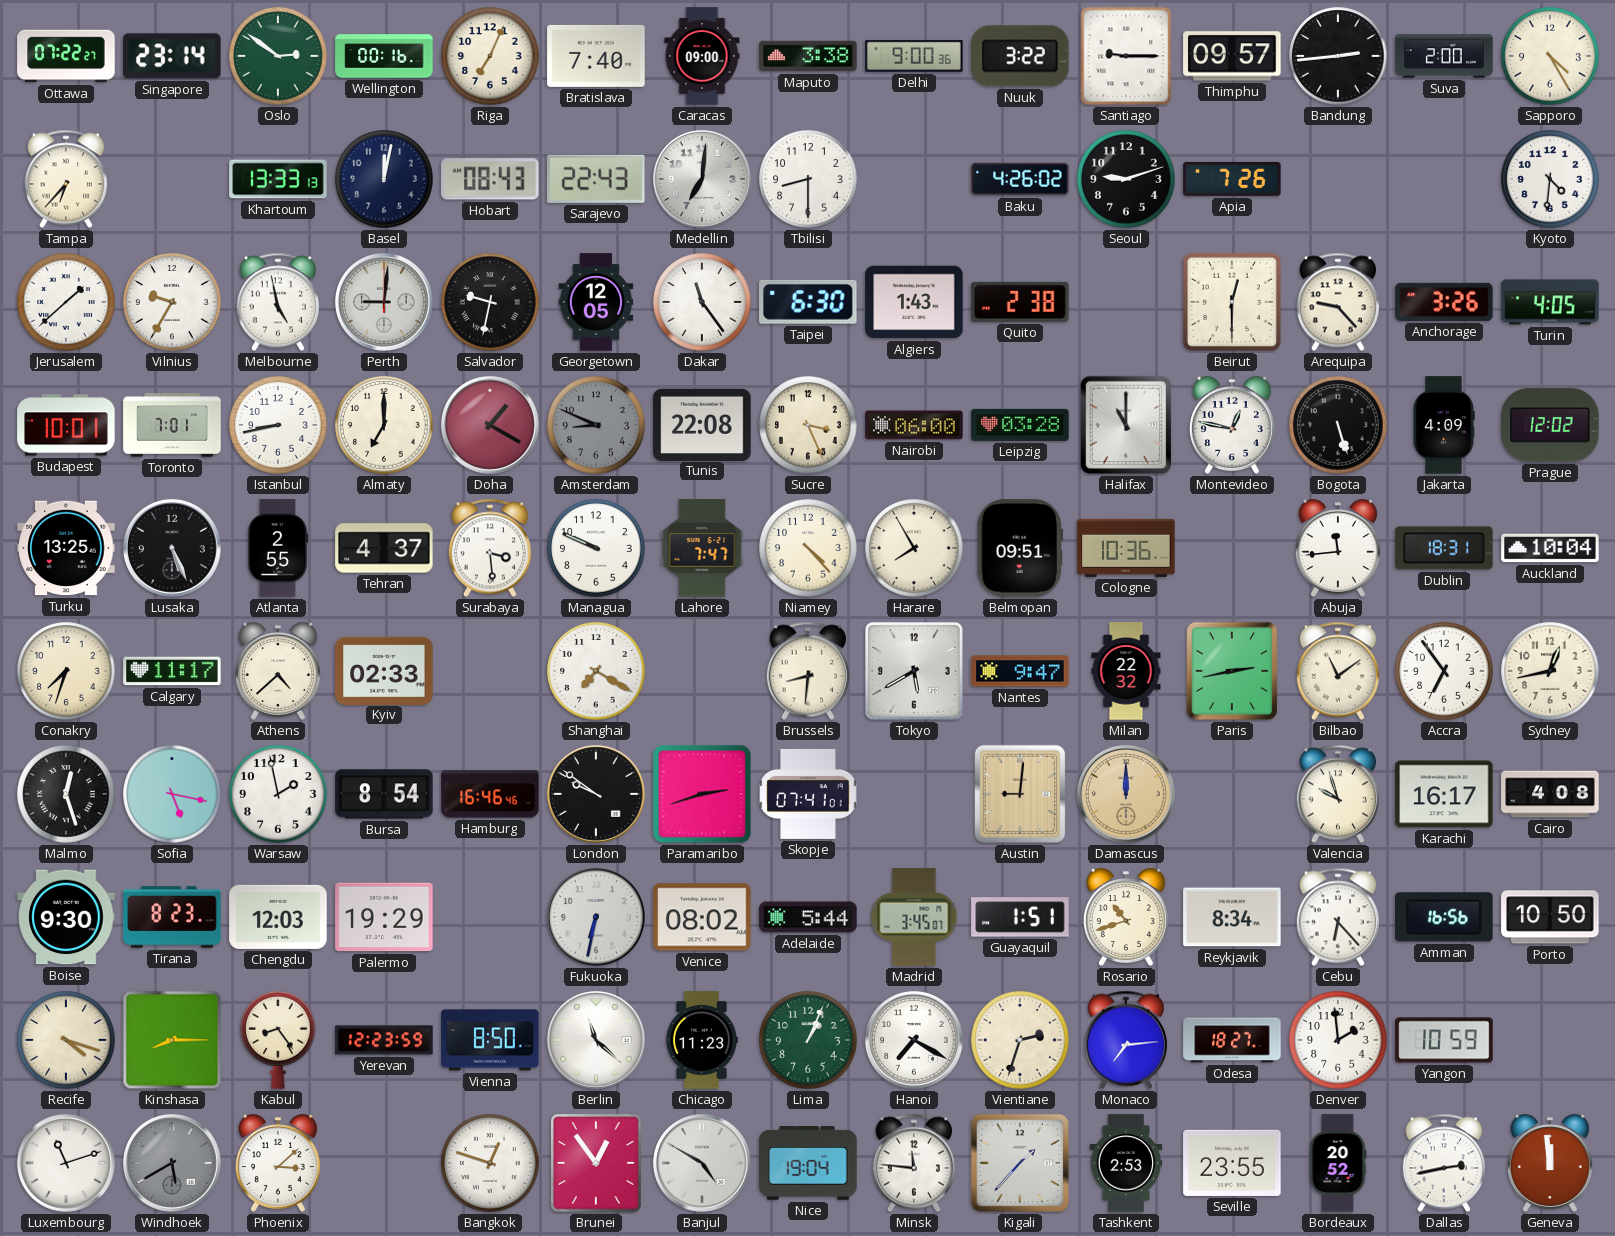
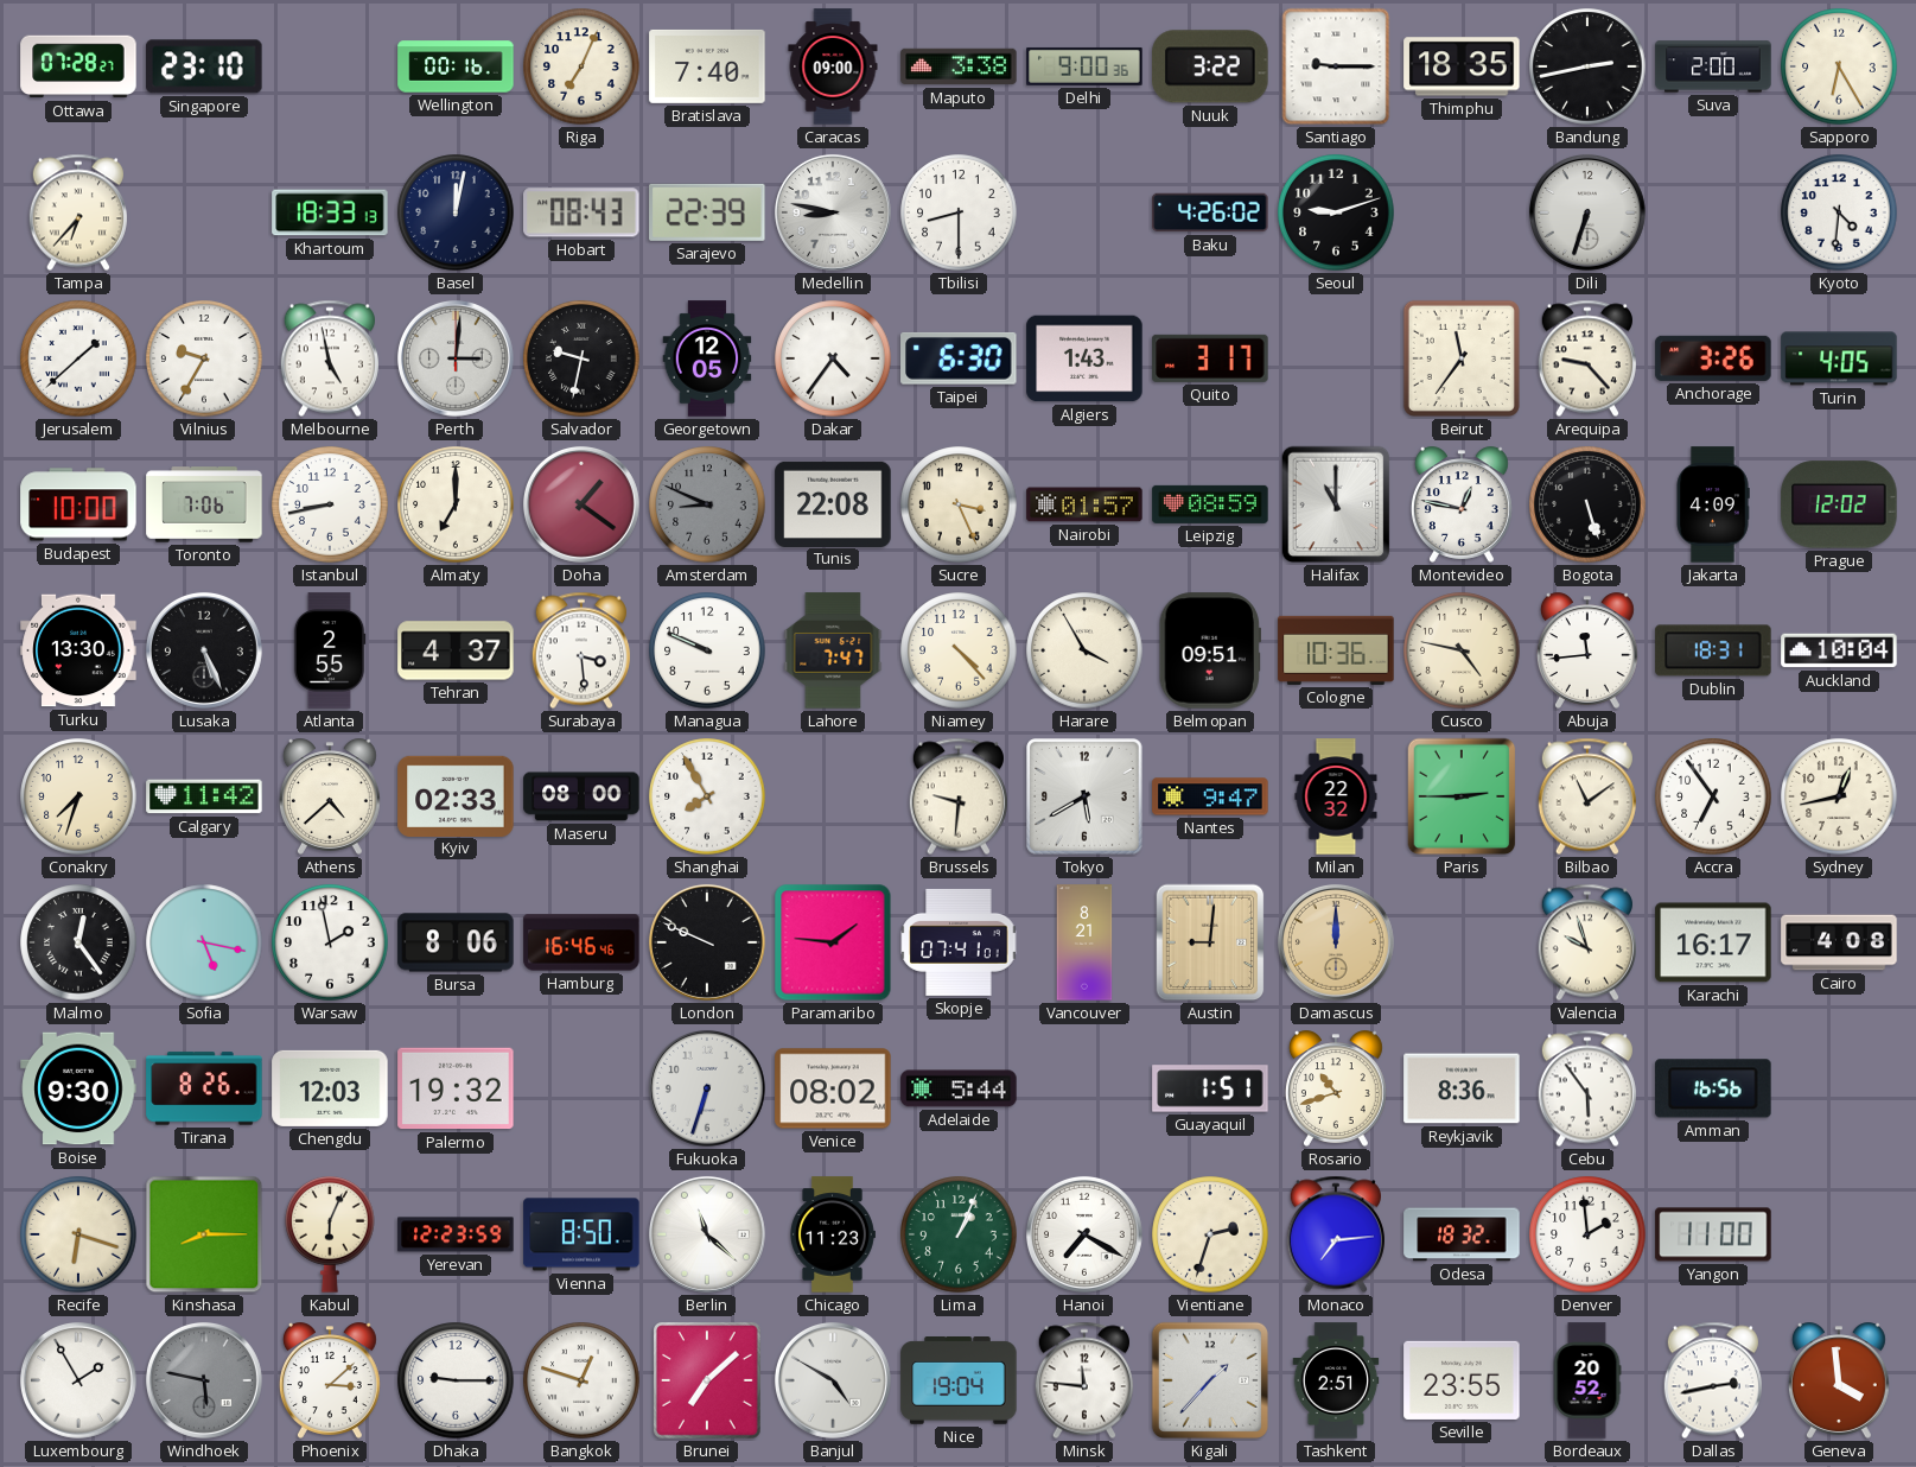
Ottawa: 07:22 -> 07:28 (78, 66)
Singapore: 23:14 -> 23:10 (204, 66)
Oslo: 2:51 -> none (278, 56)
Thimphu: 09:57 -> 18:35 (1462, 66)
Bandung: 2:44 -> 2:43 (1587, 66)
Sapporo: 4:25 -> 6:25 (1839, 66)
Khartoum: 13:33 -> 18:33 (330, 212)
Sarajevo: 22:43 -> 22:39 (707, 212)
Medellin: 7:01 -> 8:47 (833, 212)
Apia: 7:26 -> none (1232, 179)
Dili: none -> 6:33 (1587, 212)
Perth: 9:01 -> 3:01 (456, 358)
Dakar: 11:24 -> 4:36 (833, 358)
Quito: 2:38 -> 3:17 (1210, 358)
Beirut: 12:30 -> 11:36 (1462, 358)
Budapest: 10:01 -> 10:00 (78, 504)
Toronto: 7:01 -> 7:06 (204, 504)
Doha: 1:20 -> 1:21 (581, 504)
Nairobi: 06:00 -> 01:57 (1084, 504)
Leipzig: 03:28 -> 08:59 (1210, 504)
Turku: 13:25 -> 13:30 (78, 650)
Harare: 7:55 -> 3:55 (1084, 650)
Cusco: none -> 4:47 (1462, 650)
Calgary: 11:17 -> 11:42 (204, 796)
Maseru: none -> 08:00 (581, 796)
Shanghai: 7:20 -> 7:55 (707, 796)
Brussels: 8:31 -> 9:31 (959, 796)
Paris: 2:43 -> 2:45 (1462, 796)
Malmo: 12:27 -> 12:24 (78, 942)
Bursa: 8:54 -> 8:06 (456, 942)
London: 9:51 -> 9:49 (707, 942)
Paramaribo: 2:42 -> 1:46 (833, 942)
Vancouver: none -> 8:21 (1084, 942)
Tirana: 8:23 -> 8:26 (204, 1088)
Palermo: 19:29 -> 19:32 (456, 1088)
Fukuoka: 6:32 -> 6:33 (707, 1088)
Madrid: 3:45 -> none (914, 917)
Reykjavik: 8:34 -> 8:36 (1462, 1088)
Cebu: 6:23 -> 5:54 (1587, 1088)
Porto: 10:50 -> none (1550, 917)
Recife: 4:18 -> 6:18 (78, 1234)
Kabul: 8:24 -> 6:04 (330, 1234)
Odesa: 18:27 -> 18:32 (1462, 1234)
Yangon: 10:59 -> 11:00 (1713, 1234)
Luxembourg: 11:12 -> 1:55 (78, 1380)
Windhoek: 5:40 -> 5:47 (204, 1380)
Dhaka: none -> 9:15 (456, 1380)
Brunei: 12:54 -> 7:08 (708, 1382)
Tashkent: 2:53 -> 2:51 (1336, 1380)
Geneva: 11:59 -> 3:59 (1839, 1380)
